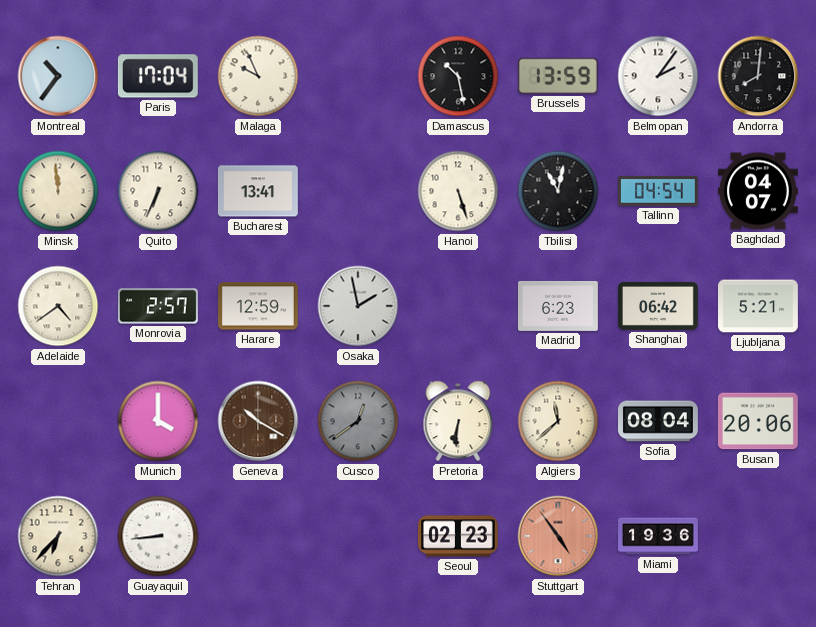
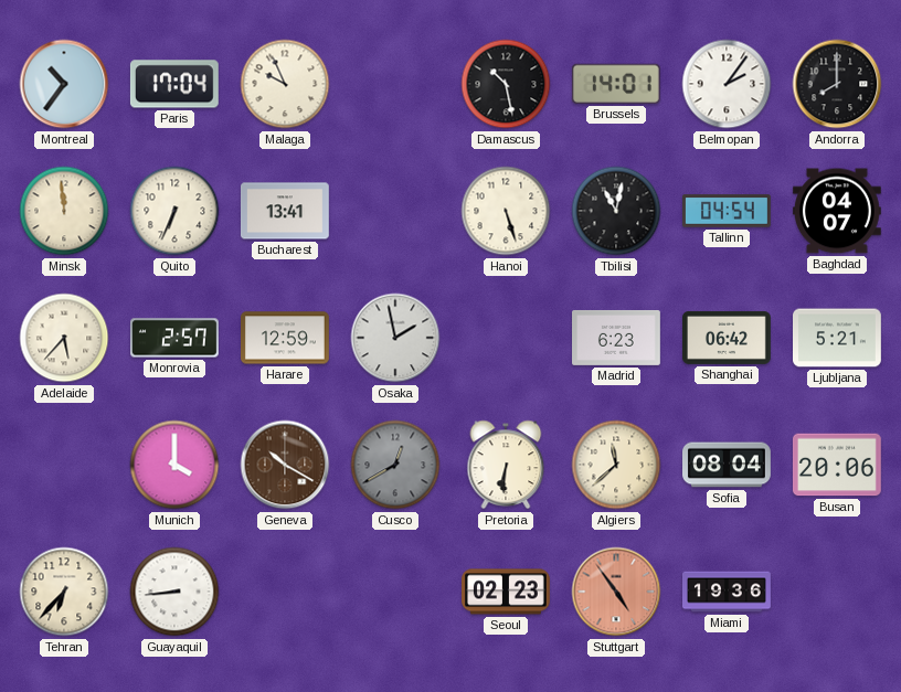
Brussels: 13:59 -> 14:01 (616, 84)
Andorra: 8:01 -> 8:00 (837, 84)
Adelaide: 4:39 -> 5:37 (64, 338)
Cusco: 12:39 -> 12:40 (395, 465)
